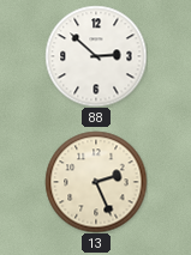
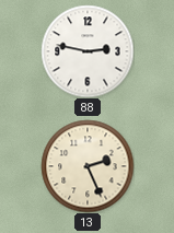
88: 2:52 -> 2:47 (88, 51)
